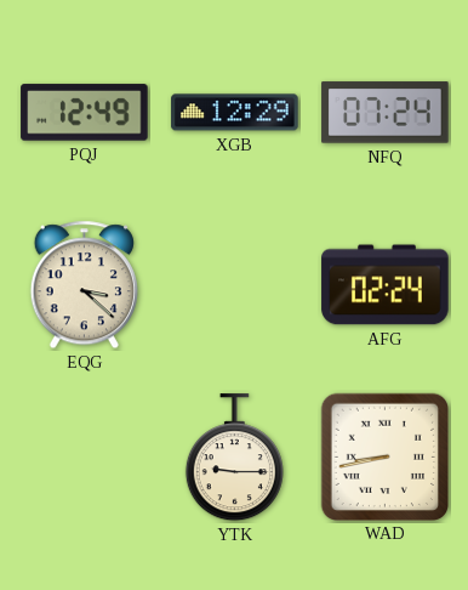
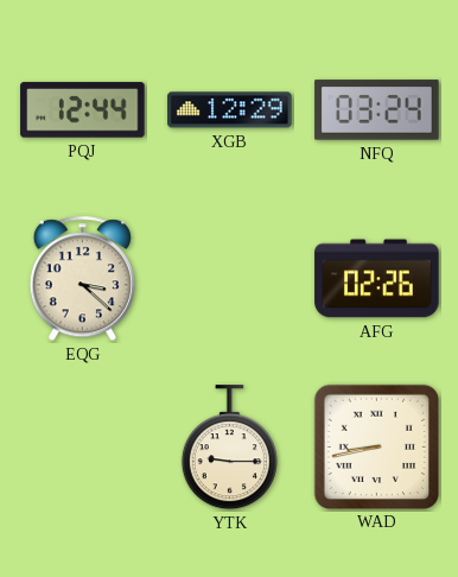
PQJ: 12:49 -> 12:44 (83, 110)
NFQ: 07:24 -> 03:24 (377, 110)
AFG: 02:24 -> 02:26 (377, 279)
